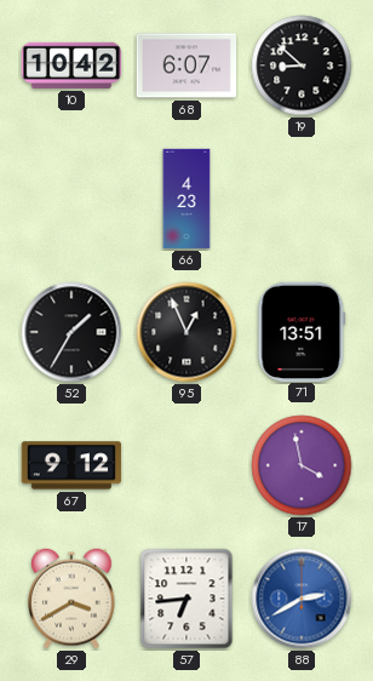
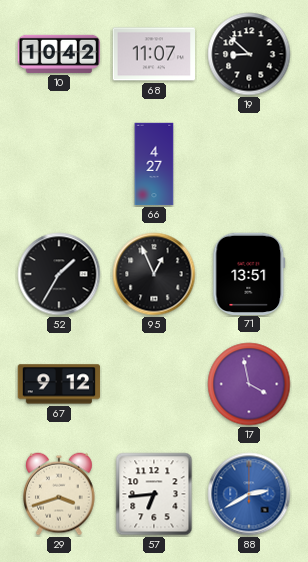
68: 6:07 -> 11:07 (153, 54)
66: 4:23 -> 4:27 (154, 164)
29: 3:40 -> 3:42 (60, 494)
